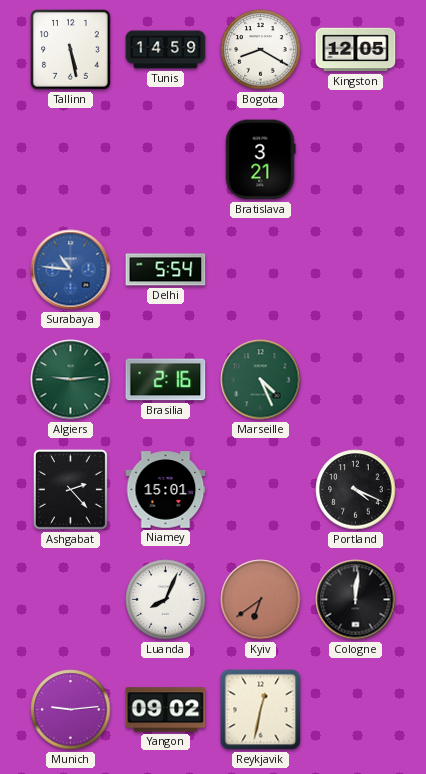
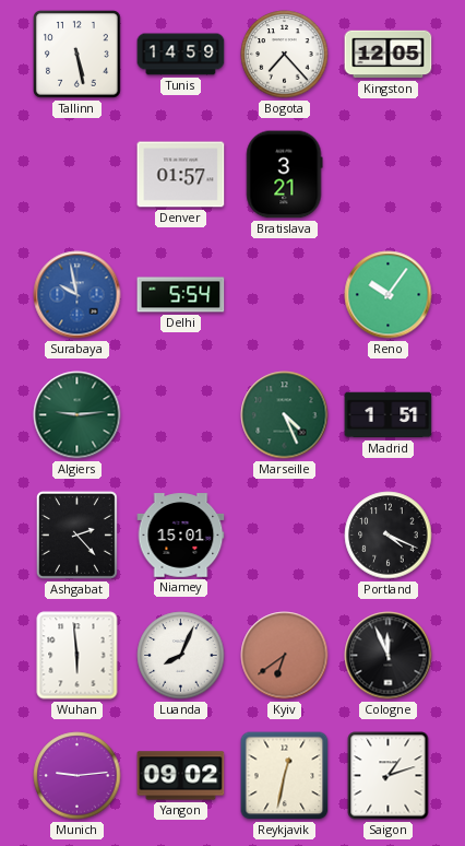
Bogota: 8:20 -> 7:23 (285, 55)
Denver: none -> 01:57 (181, 175)
Surabaya: 10:46 -> 9:58 (77, 295)
Reno: none -> 10:06 (389, 295)
Brasilia: 2:16 -> none (166, 380)
Madrid: none -> 1:51 (389, 415)
Wuhan: none -> 5:59 (77, 656)
Cologne: 12:01 -> 11:56 (389, 656)
Saigon: none -> 1:12 (389, 776)
